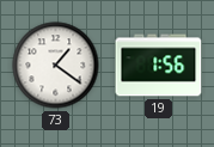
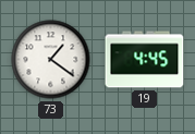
19: 1:56 -> 4:45 (145, 60)
